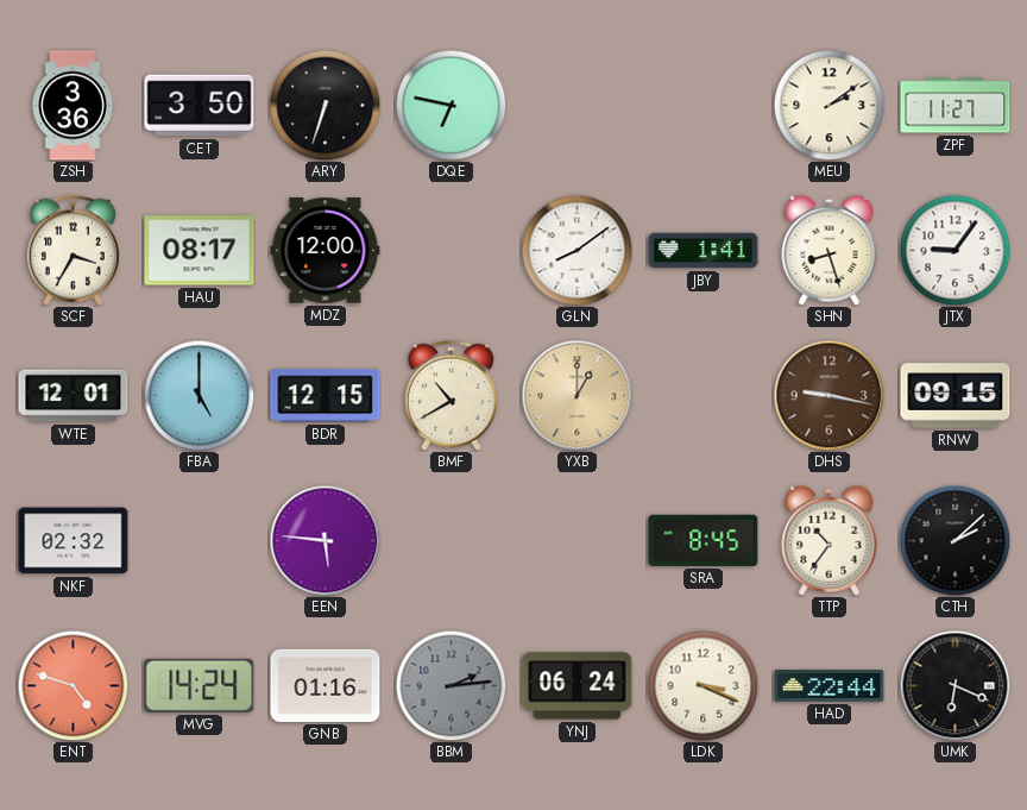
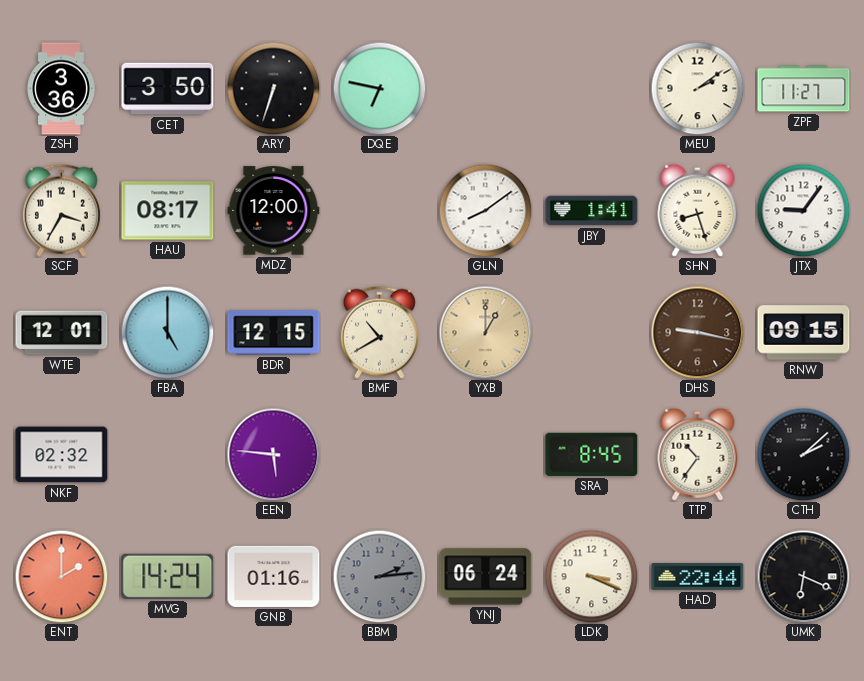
ENT: 4:48 -> 2:00 (61, 576)
